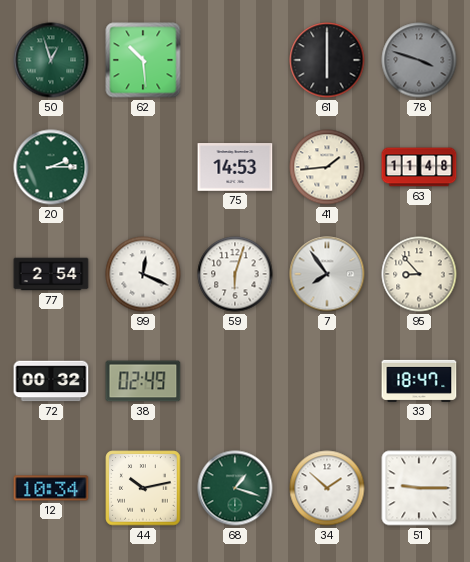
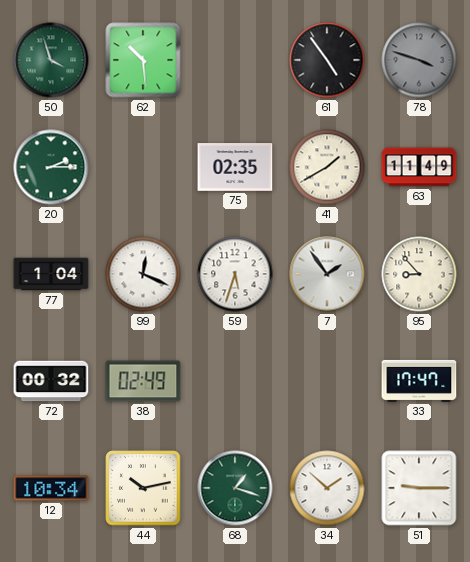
50: 12:57 -> 3:57 (51, 60)
61: 6:00 -> 4:54 (327, 60)
75: 14:53 -> 02:35 (235, 167)
41: 1:44 -> 1:40 (327, 167)
63: 11:48 -> 11:49 (419, 167)
77: 2:54 -> 1:04 (51, 274)
59: 6:03 -> 5:33 (235, 274)
7: 7:54 -> 1:54 (327, 274)
33: 18:47 -> 17:47 (419, 381)
